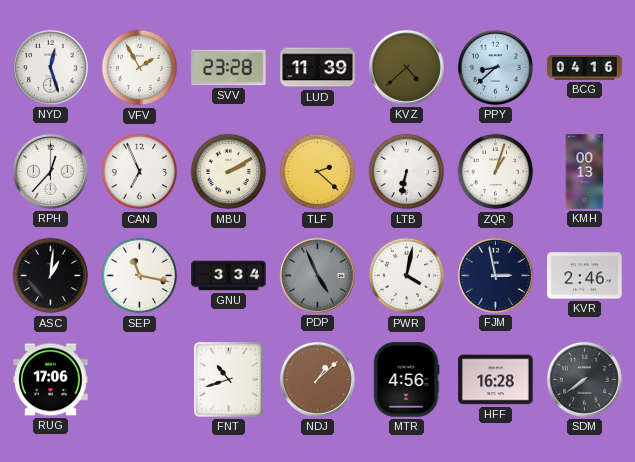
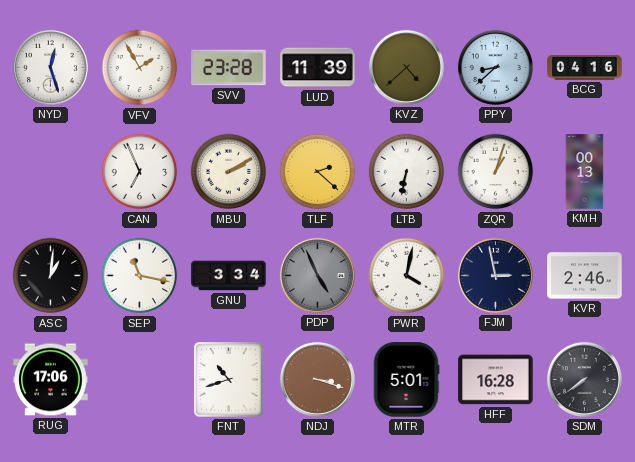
RPH: 12:37 -> none (50, 171)
NDJ: 1:08 -> 3:18 (317, 379)
MTR: 4:56 -> 5:01 (406, 380)
